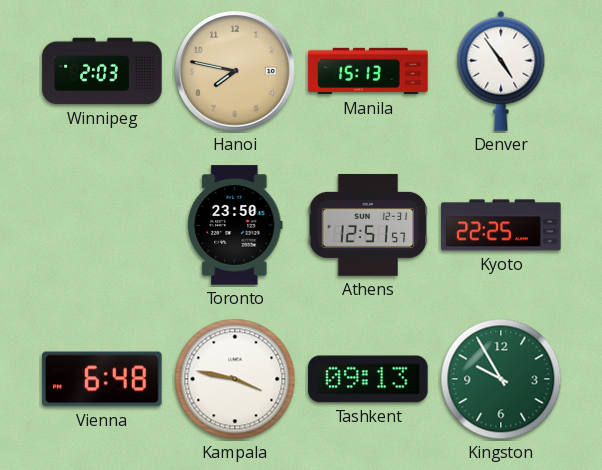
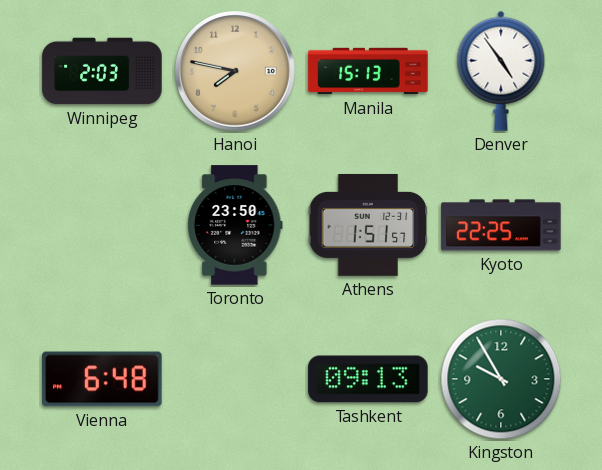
Athens: 12:51 -> 1:51 (368, 225)
Kampala: 3:47 -> none (235, 379)
